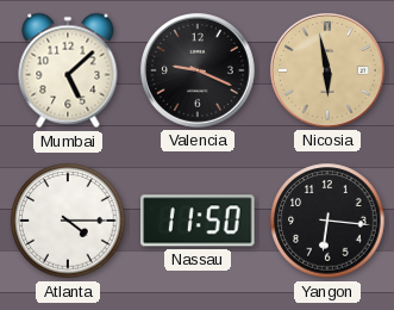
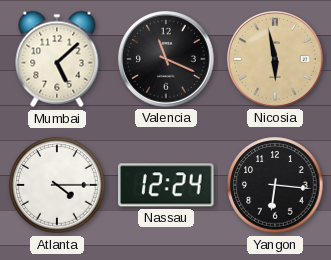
Valencia: 9:19 -> 11:19 (166, 59)
Nassau: 11:50 -> 12:24 (167, 185)
